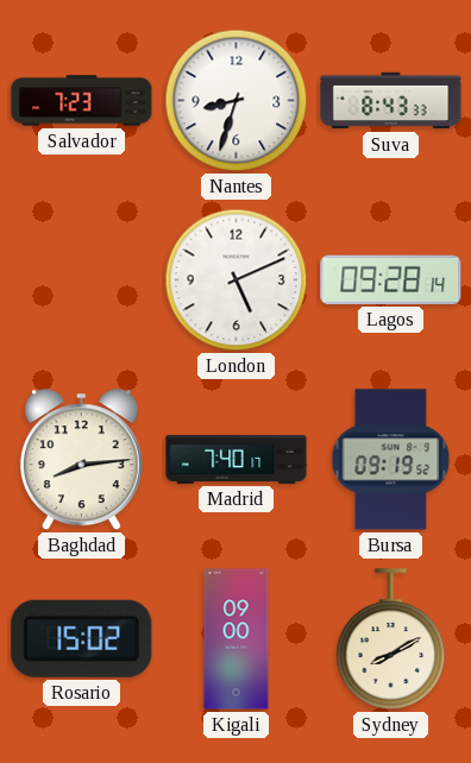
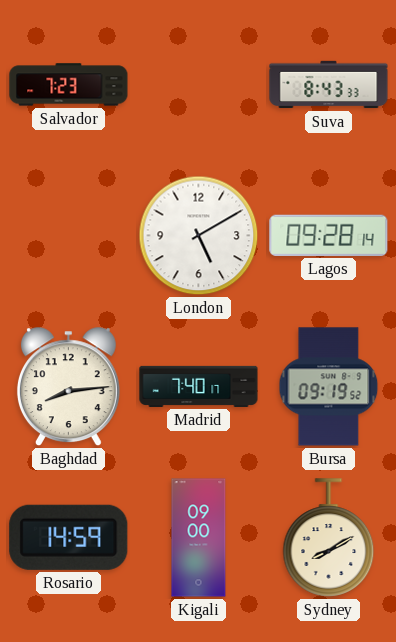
Nantes: 8:33 -> none (237, 101)
London: 5:11 -> 5:10 (199, 236)
Rosario: 15:02 -> 14:59 (69, 537)
